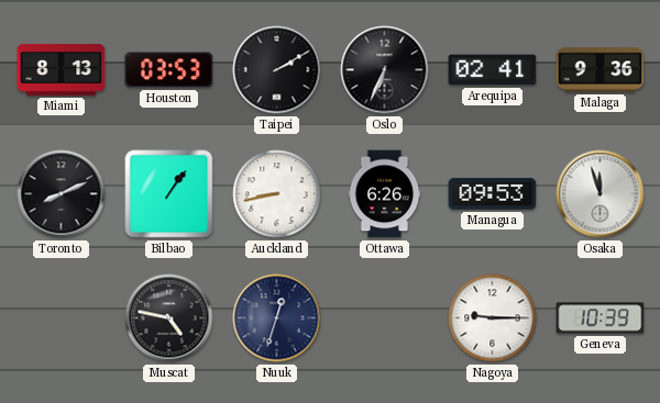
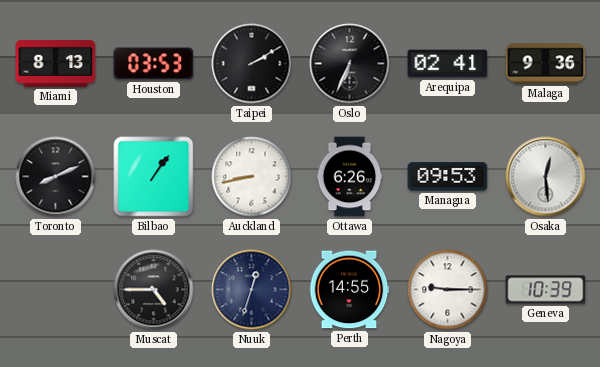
Osaka: 11:57 -> 12:29 (546, 177)
Muscat: 4:47 -> 4:45 (154, 290)
Perth: none -> 14:55 (349, 290)
